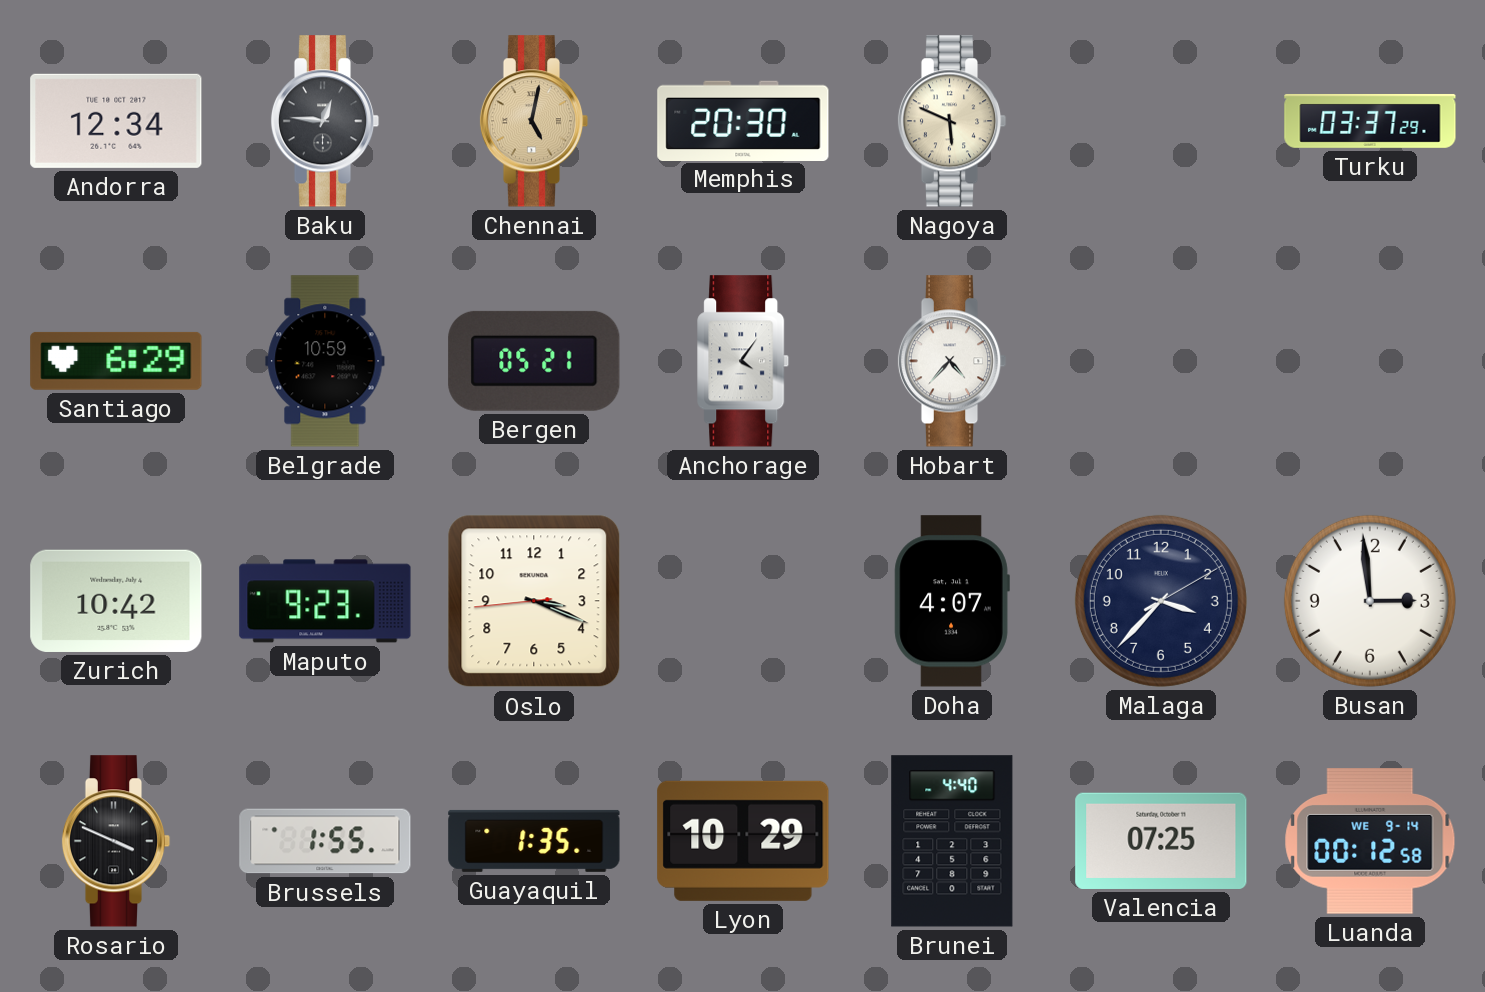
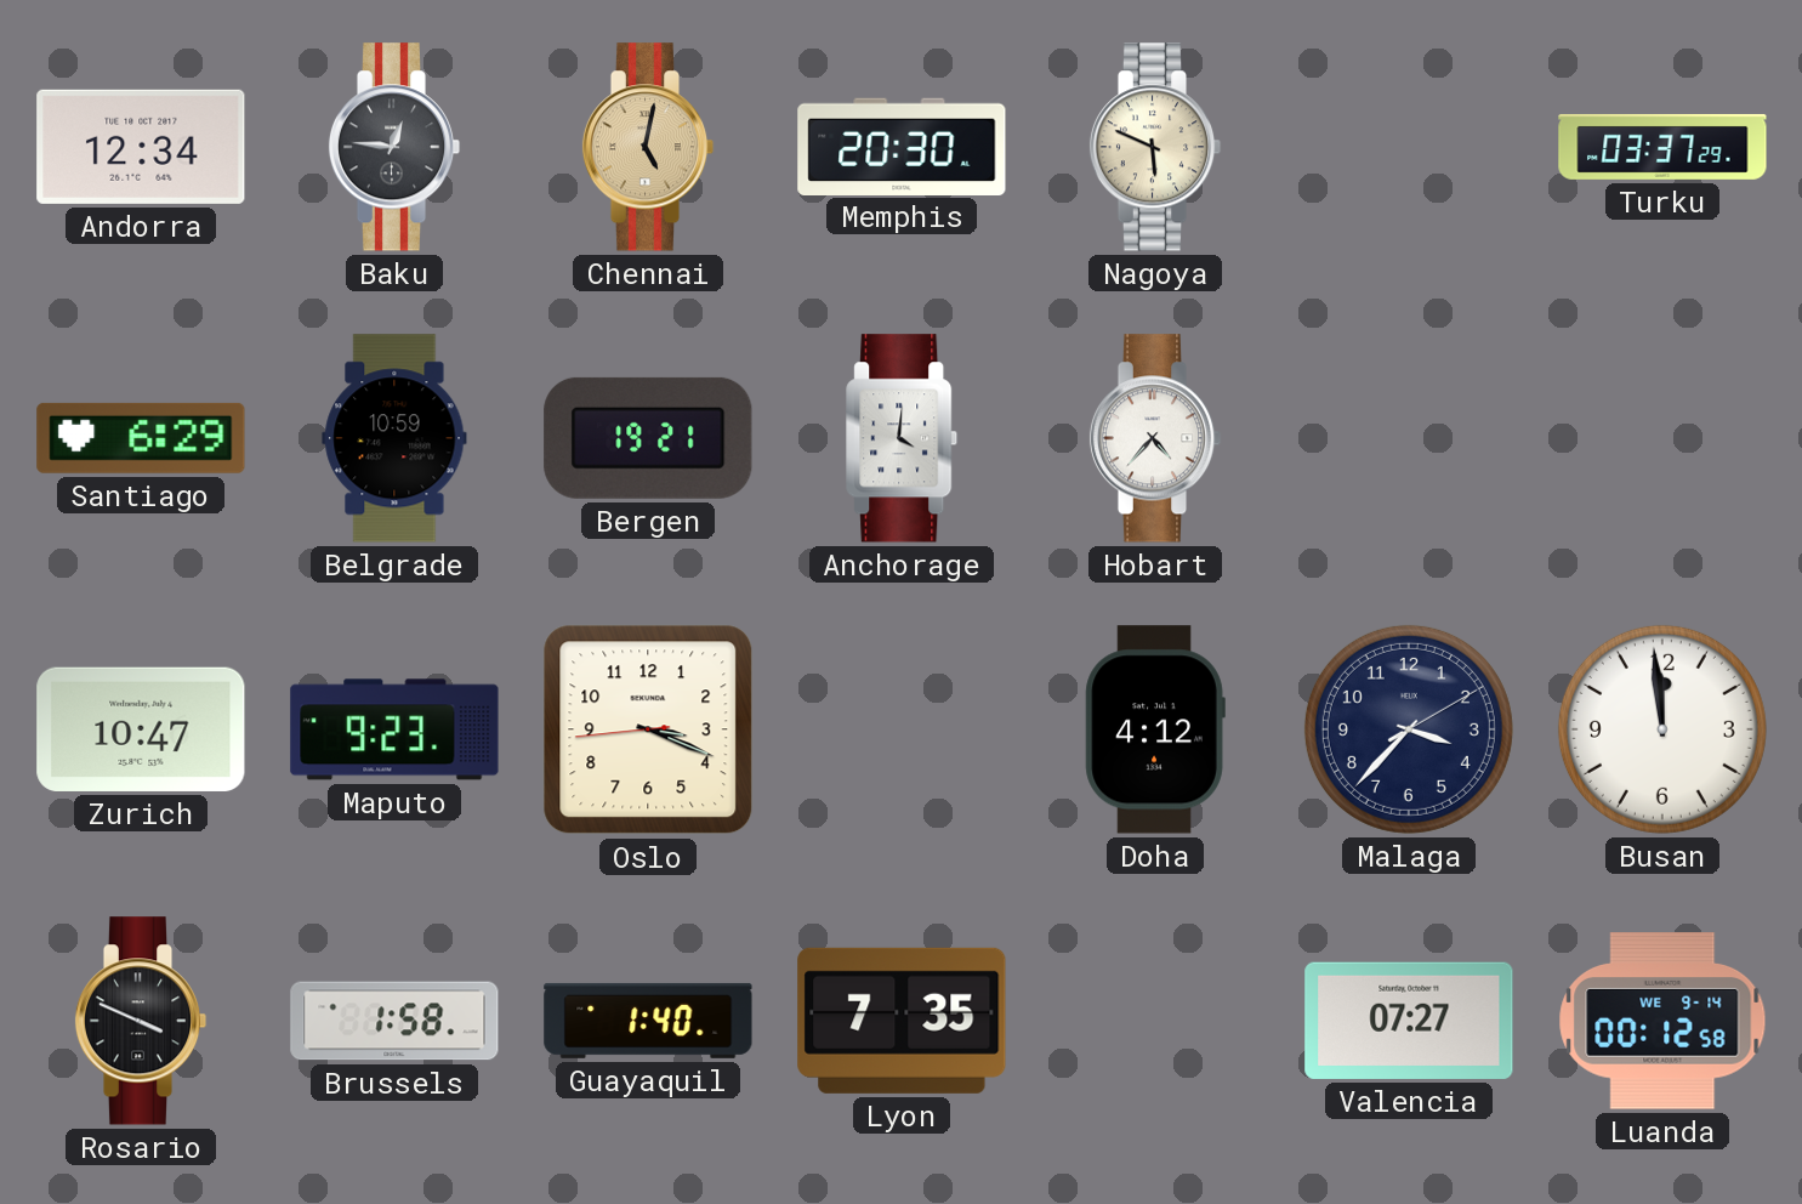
Bergen: 05:21 -> 19:21 (648, 438)
Anchorage: 4:06 -> 4:01 (903, 438)
Zurich: 10:42 -> 10:47 (141, 729)
Doha: 4:07 -> 4:12 (1155, 729)
Busan: 2:59 -> 11:59 (1662, 729)
Brussels: 1:55 -> 1:58 (394, 1021)
Guayaquil: 1:35 -> 1:40 (648, 1021)
Lyon: 10:29 -> 7:35 (902, 1021)
Brunei: 4:40 -> none (952, 841)
Valencia: 07:25 -> 07:27 (1409, 1021)
